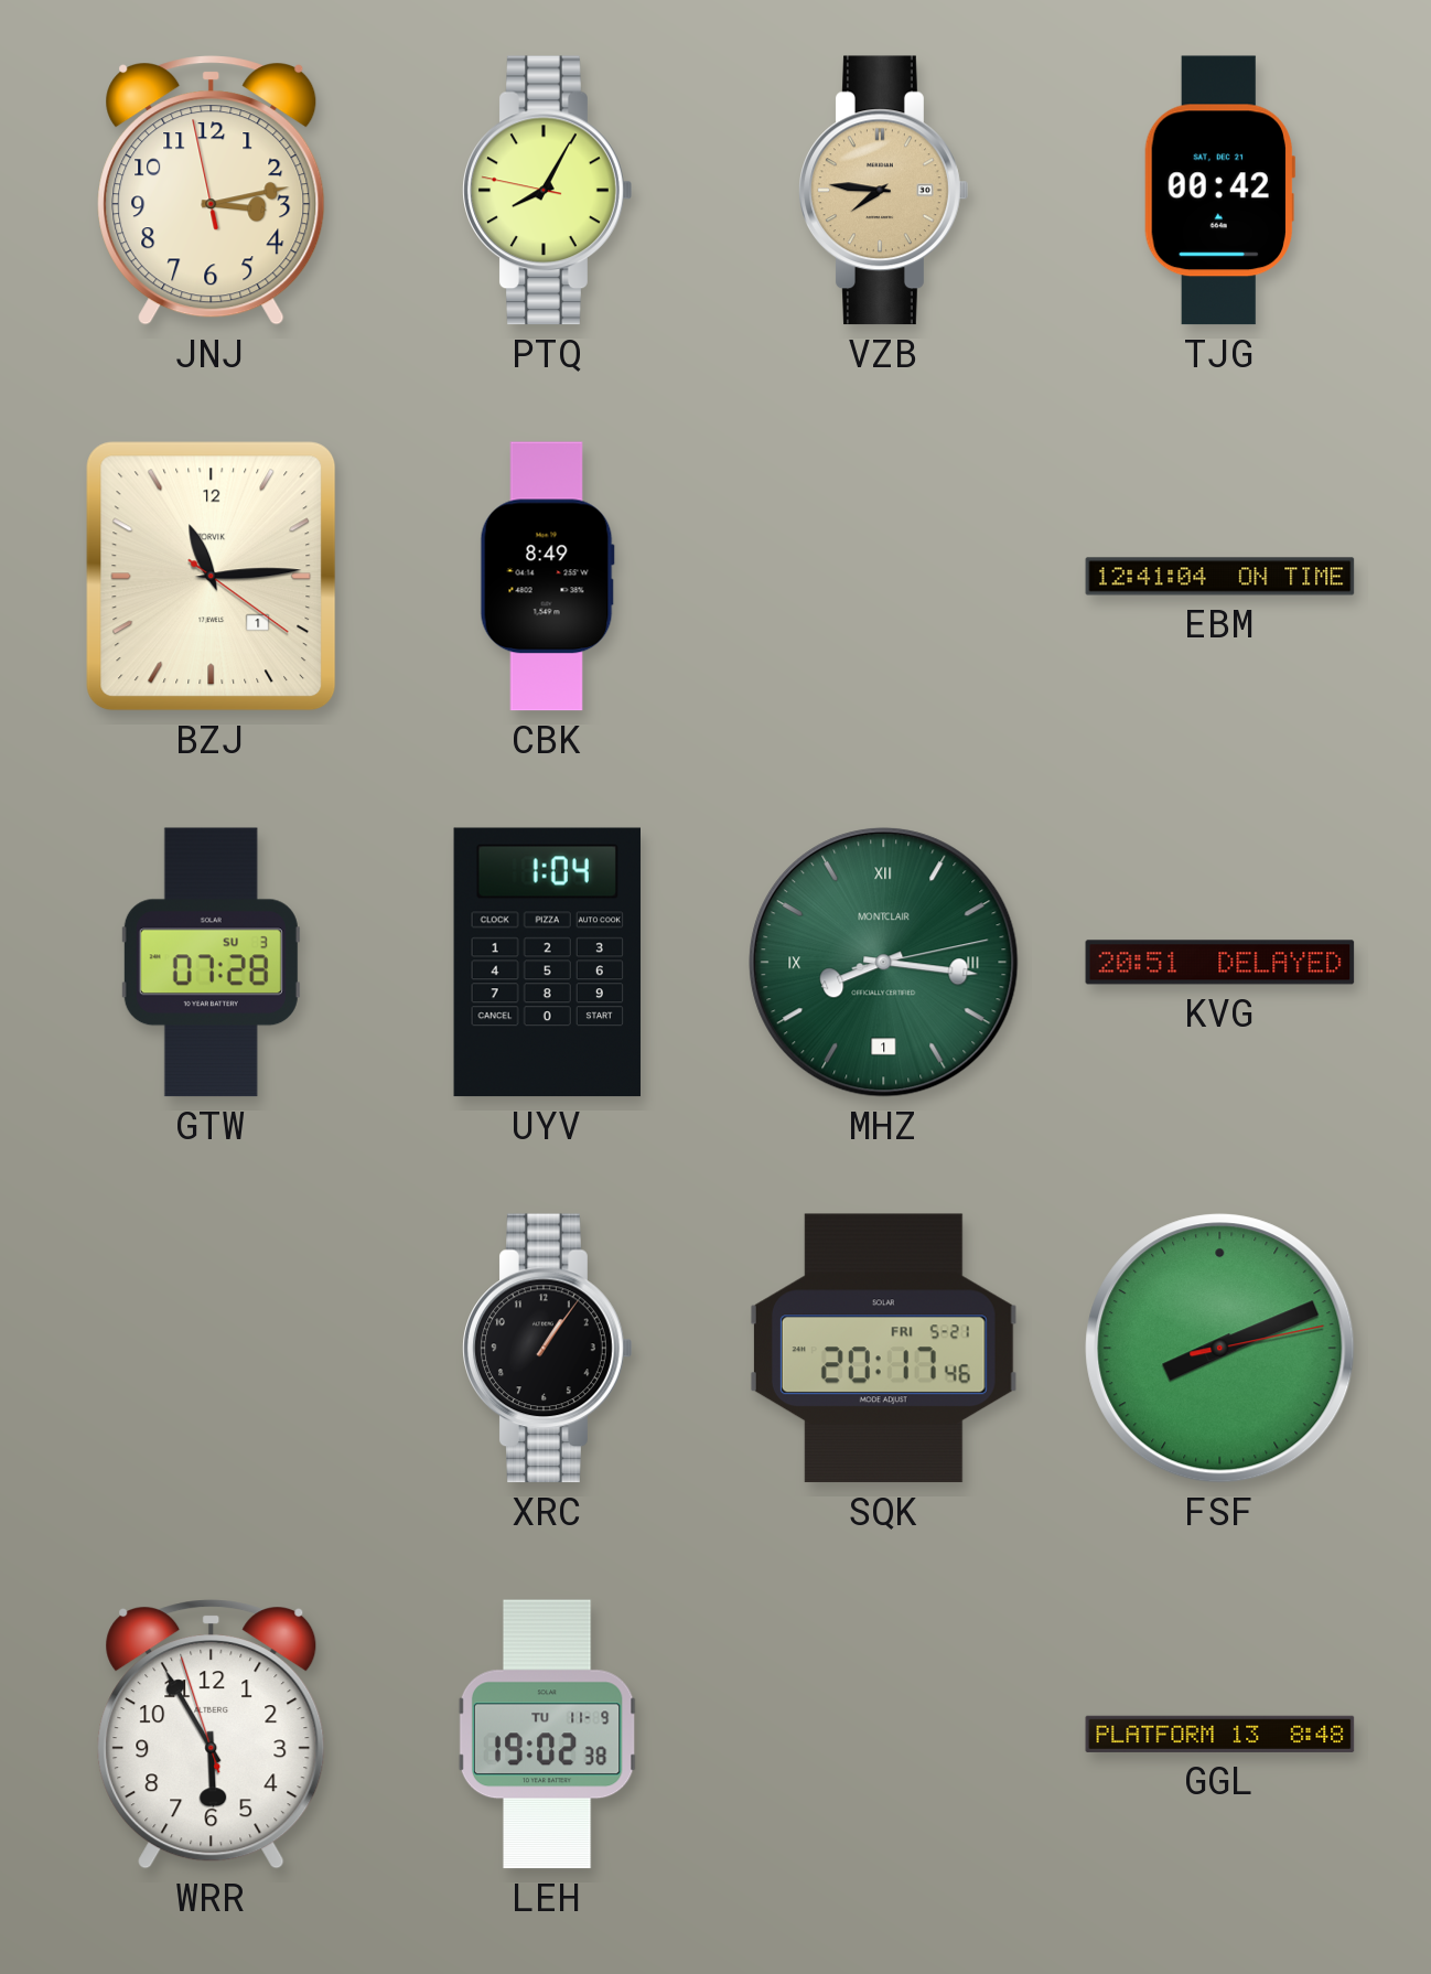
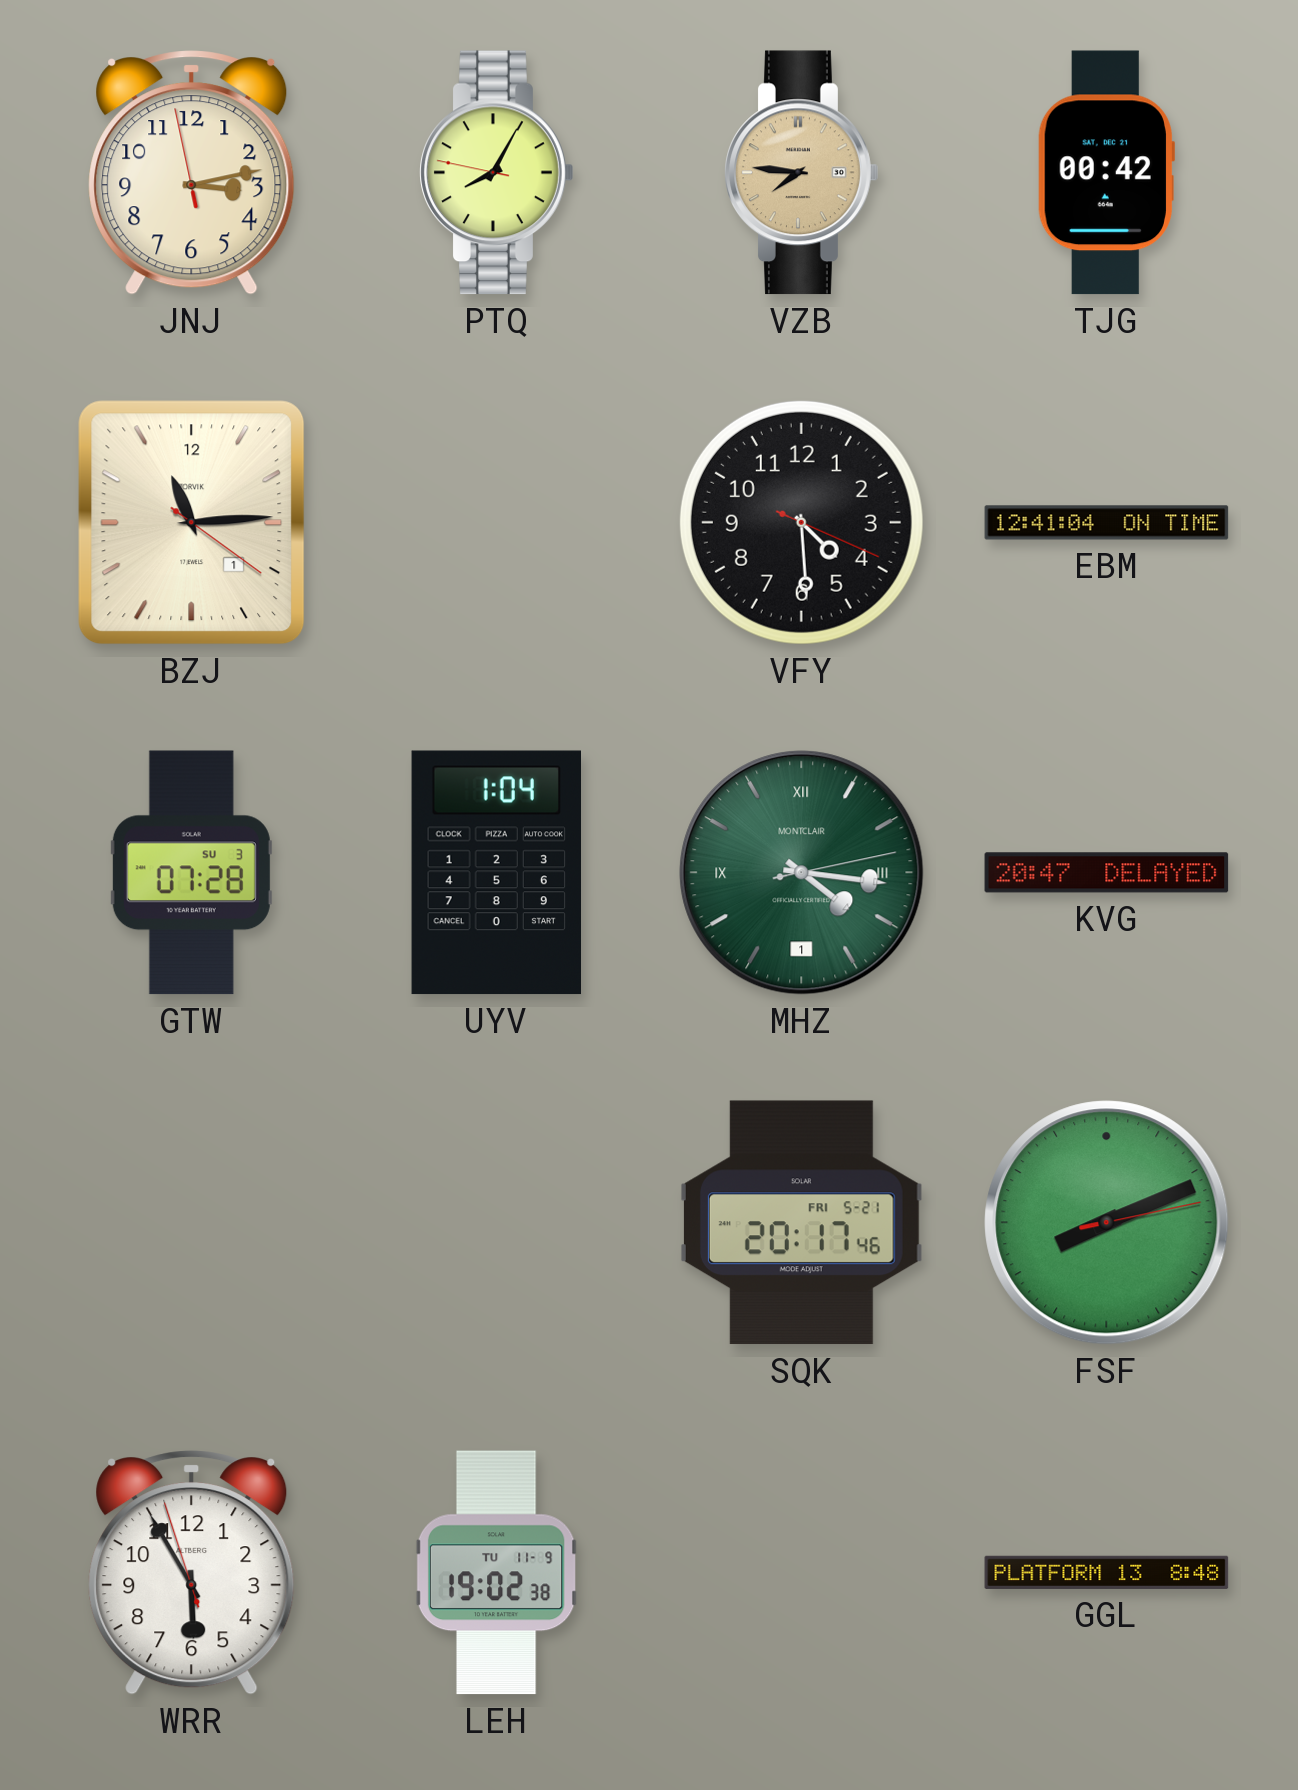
CBK: 8:49 -> none (547, 577)
VFY: none -> 4:29 (801, 522)
MHZ: 8:16 -> 4:16 (802, 873)
KVG: 20:51 -> 20:47 (1107, 873)
XRC: 1:06 -> none (548, 1349)
